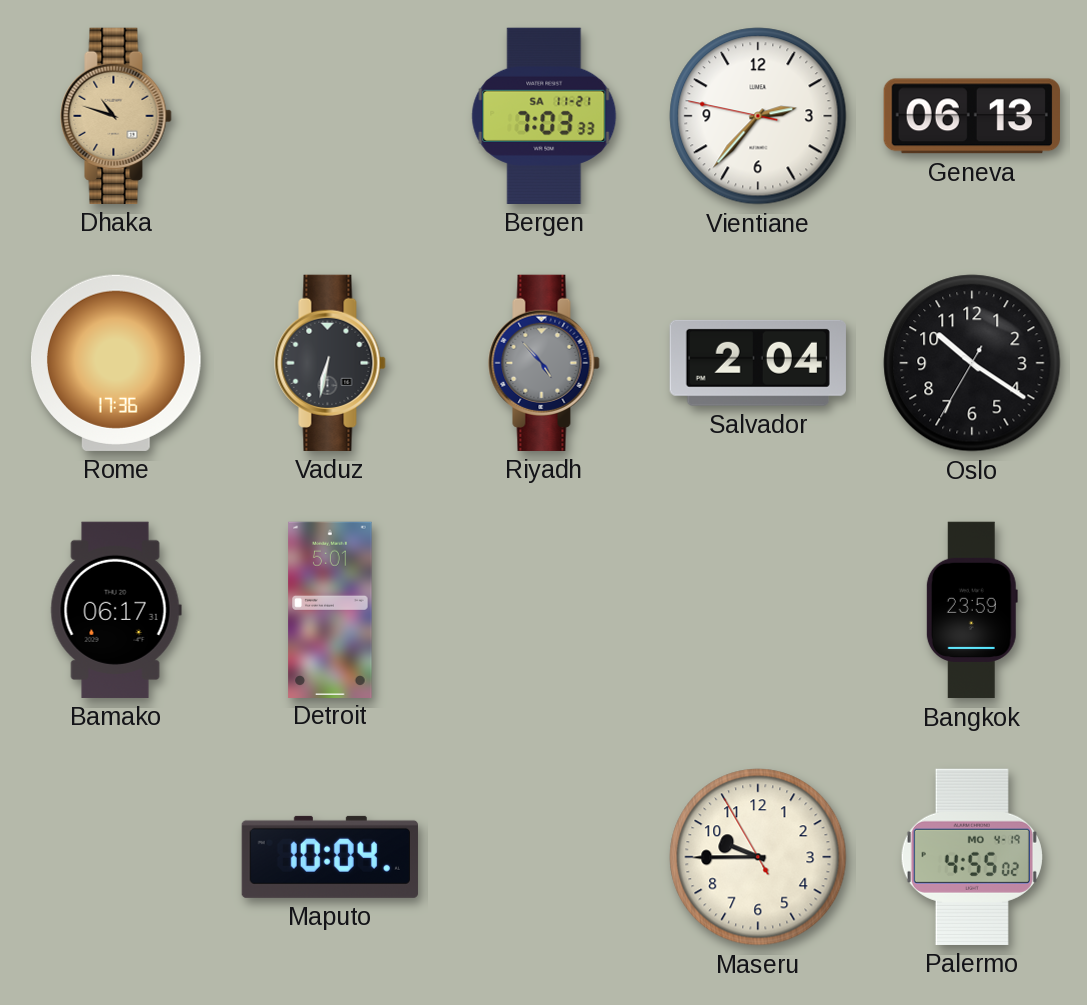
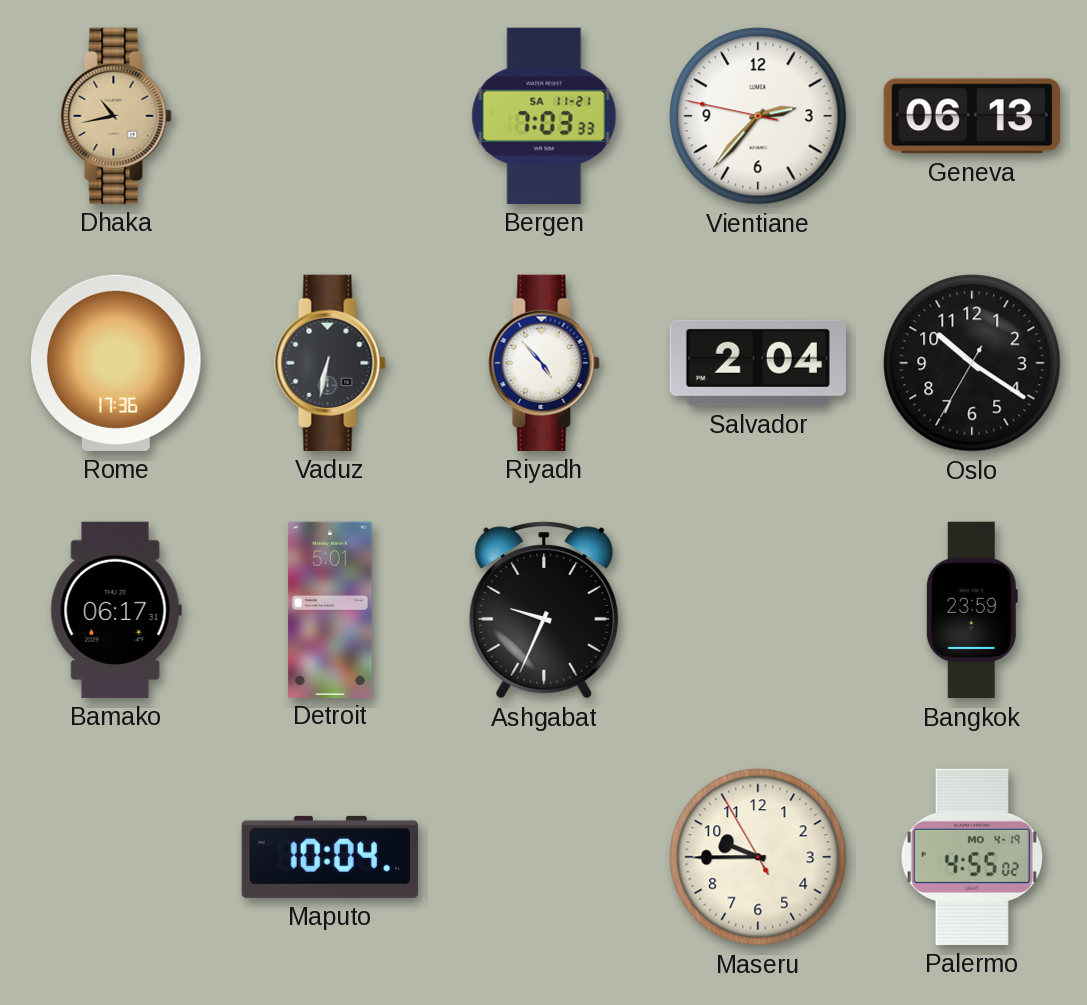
Dhaka: 10:48 -> 10:43 (116, 116)
Riyadh dial: grey -> white (544, 363)
Ashgabat: none -> 9:34 (544, 610)
